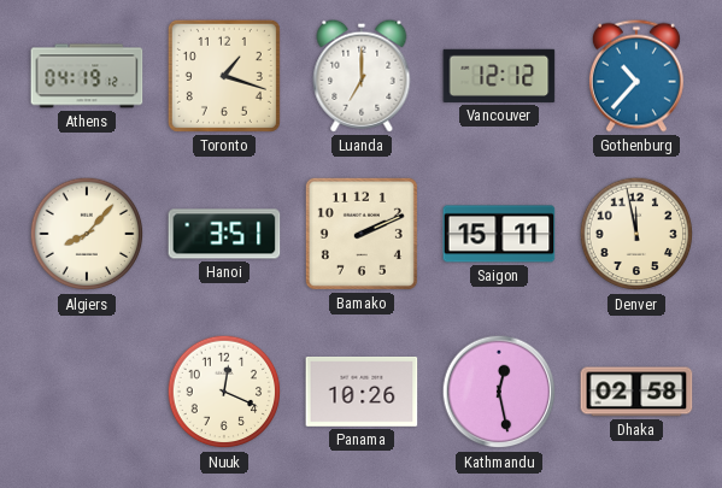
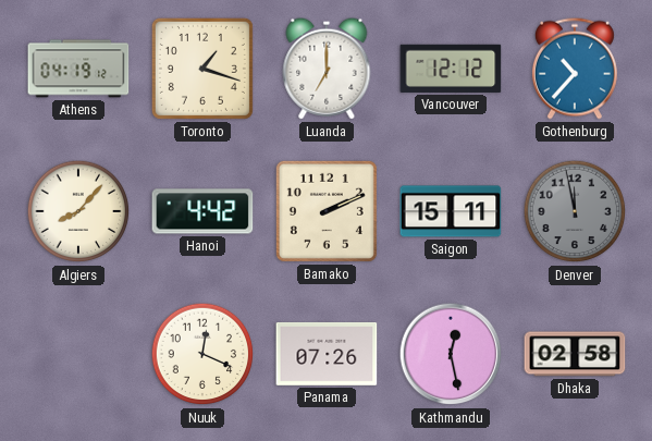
Hanoi: 3:51 -> 4:42 (202, 211)
Denver dial: cream -> grey (575, 211)
Panama: 10:26 -> 07:26 (327, 354)
